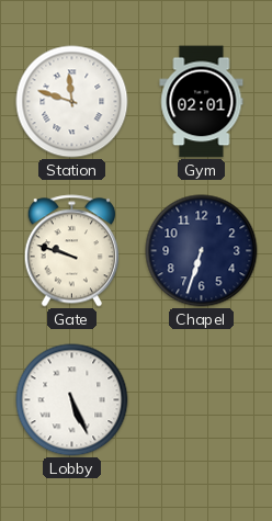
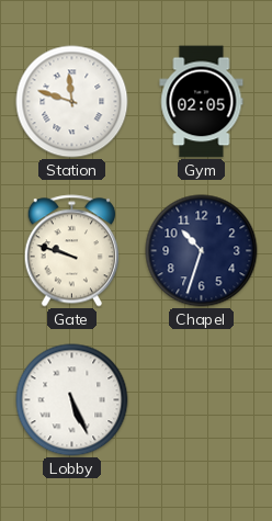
Gym: 02:01 -> 02:05 (202, 102)
Chapel: 6:33 -> 10:33 (202, 251)
